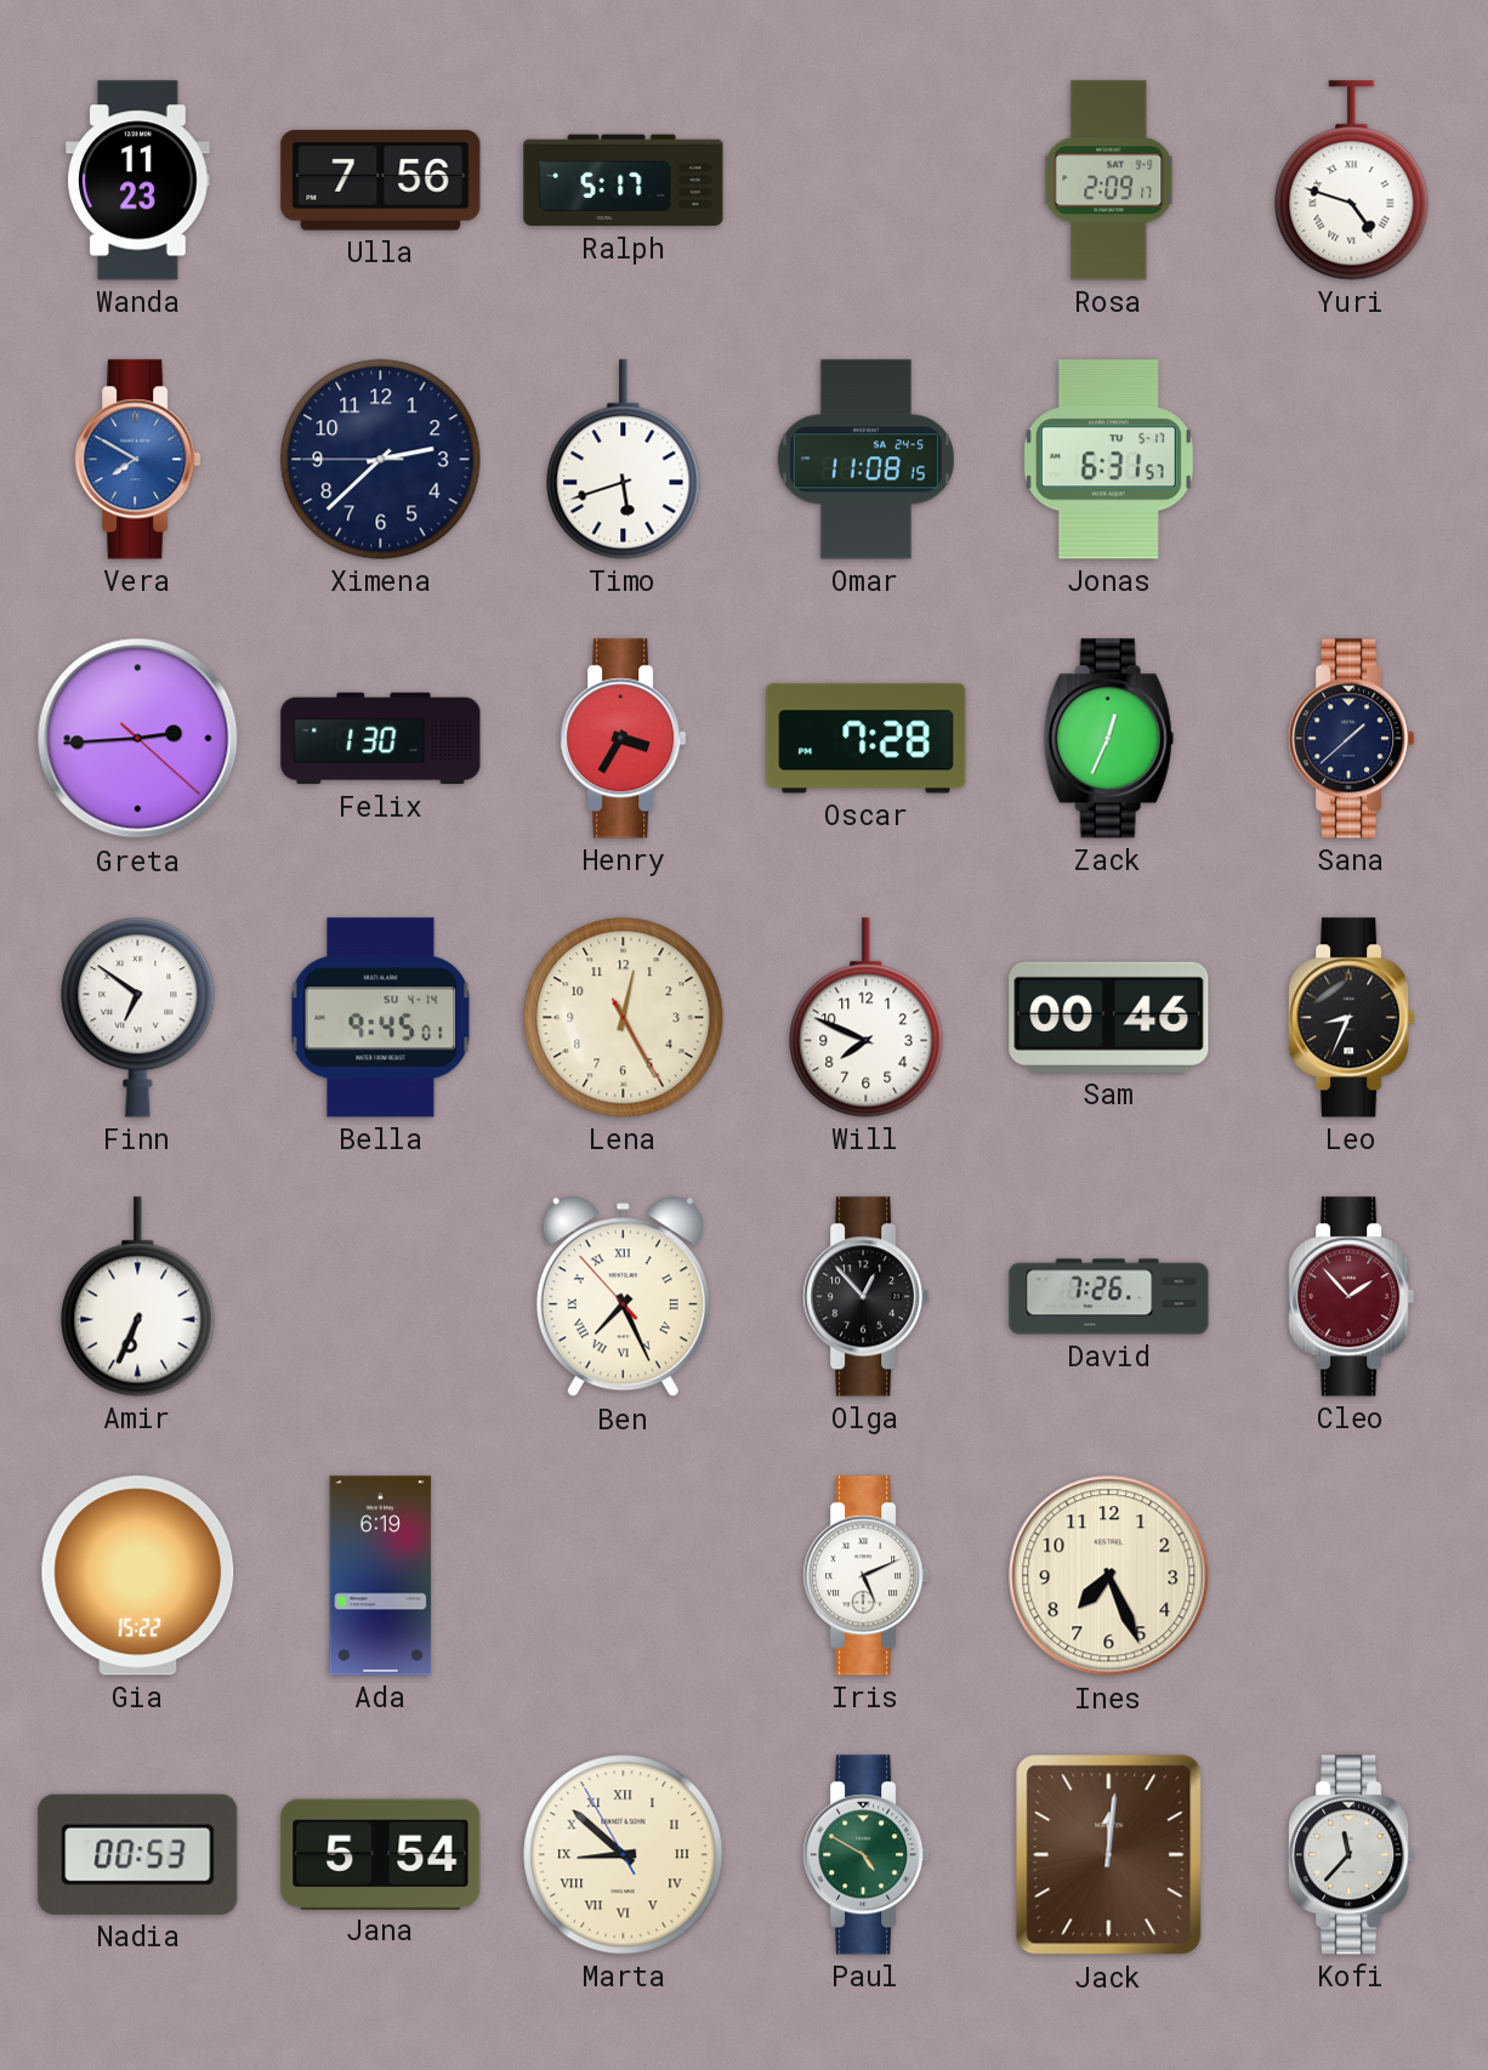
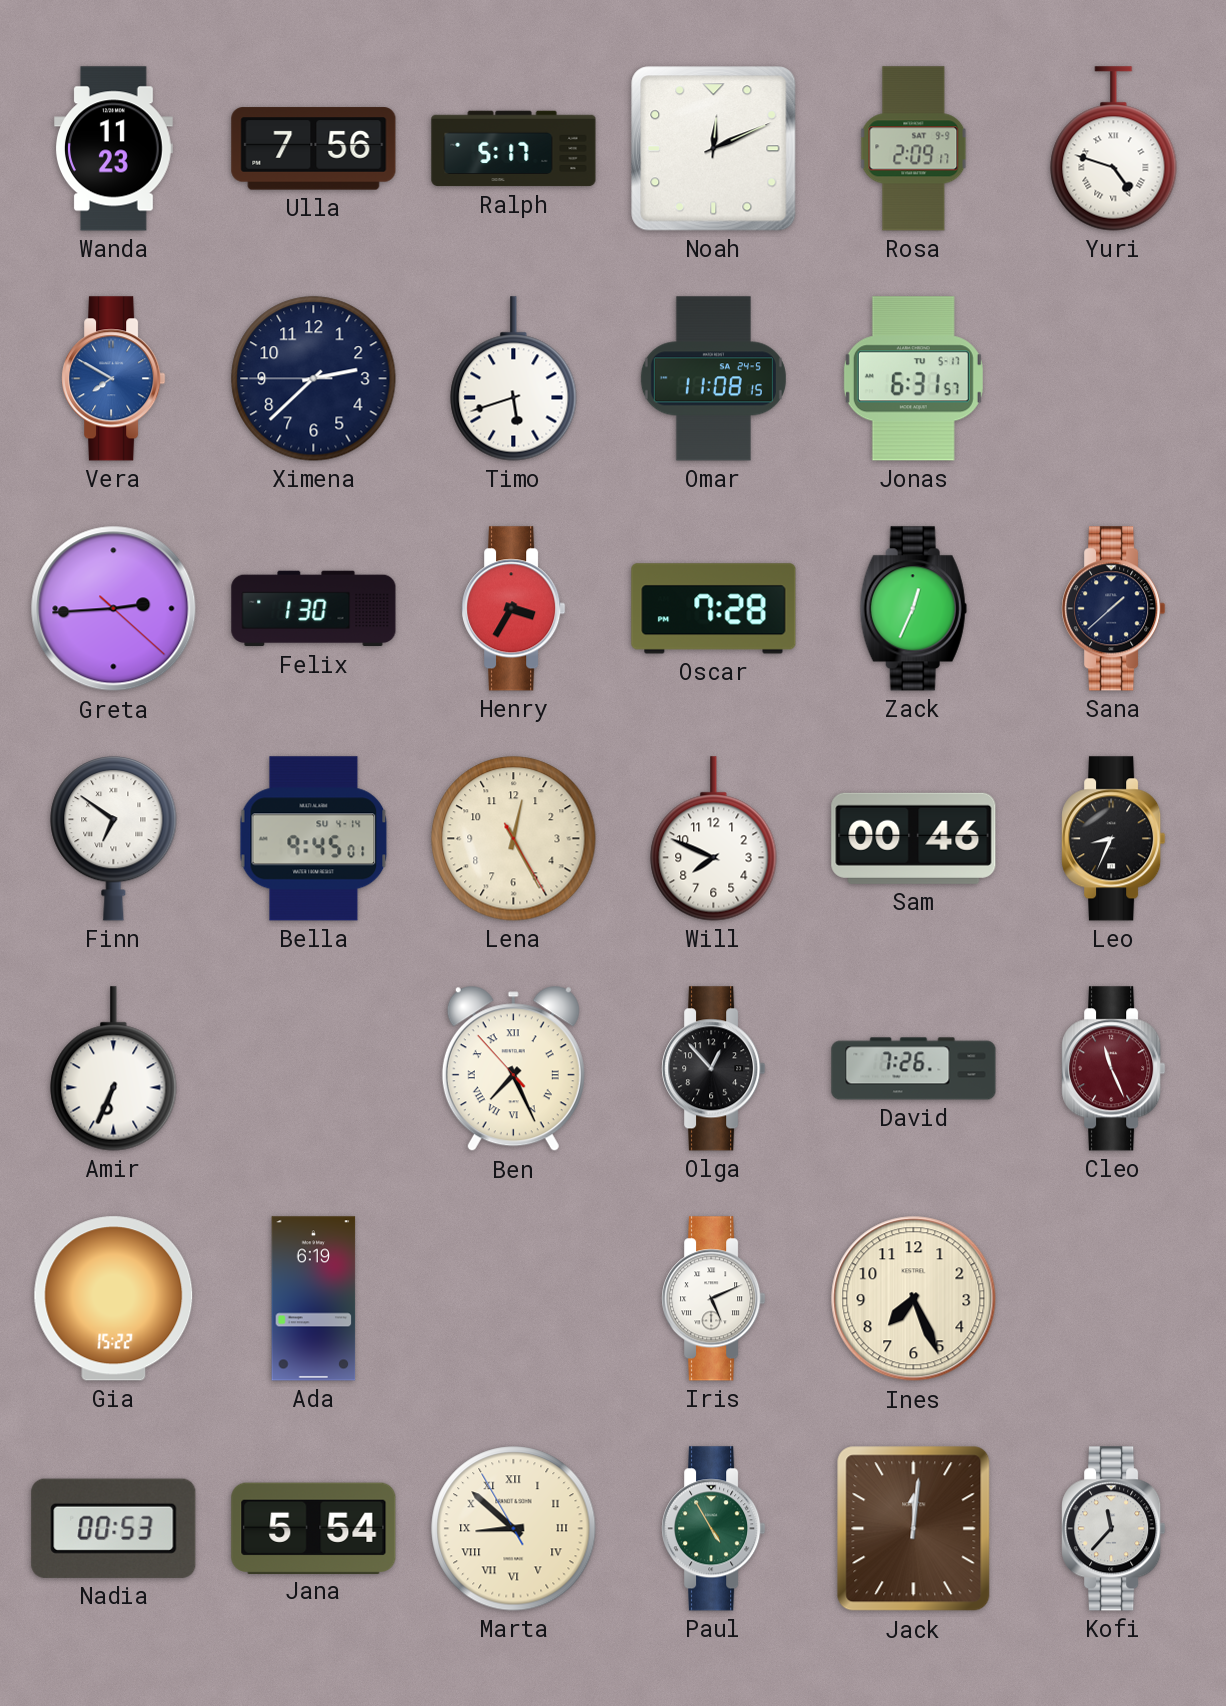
Noah: none -> 12:11 (714, 149)
Cleo: 1:53 -> 11:26 (1114, 1069)
Paul: 4:50 -> 4:55 (714, 1529)
